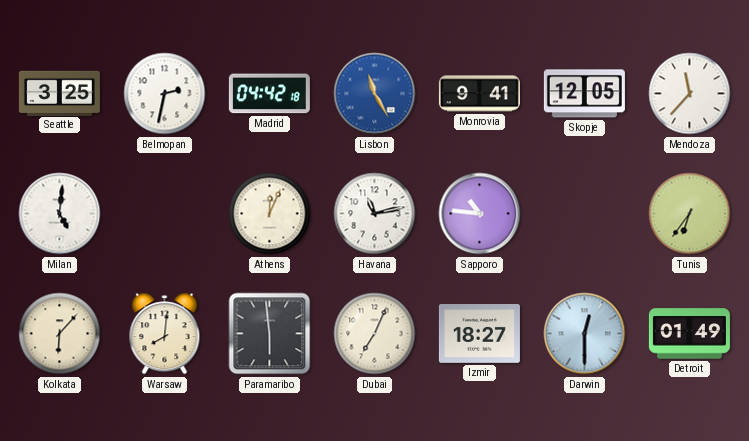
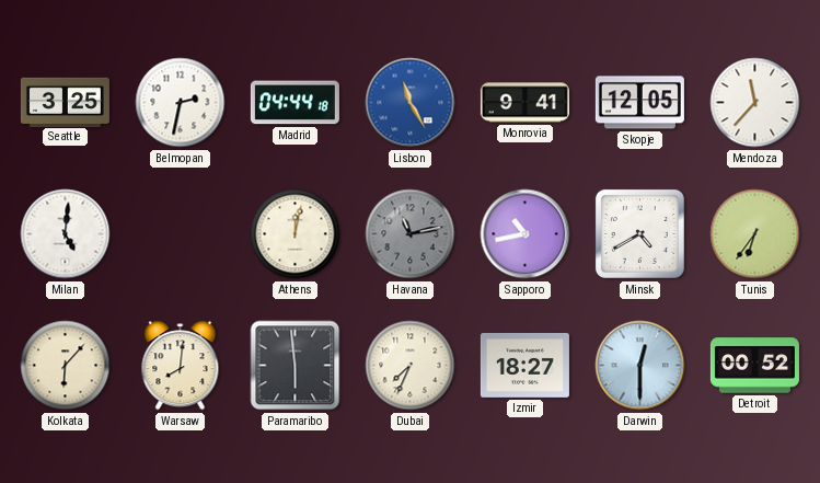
Madrid: 04:42 -> 04:44 (294, 103)
Athens: 12:04 -> 12:02 (296, 234)
Havana dial: white -> grey (411, 234)
Sapporo: 10:46 -> 10:43 (526, 234)
Minsk: none -> 4:40 (639, 233)
Dubai: 7:04 -> 7:34 (411, 366)
Detroit: 01:49 -> 00:52 (754, 366)
